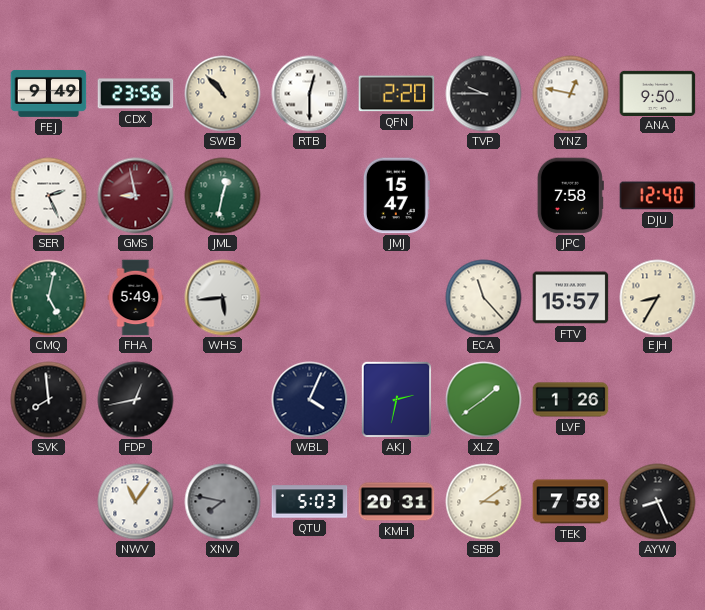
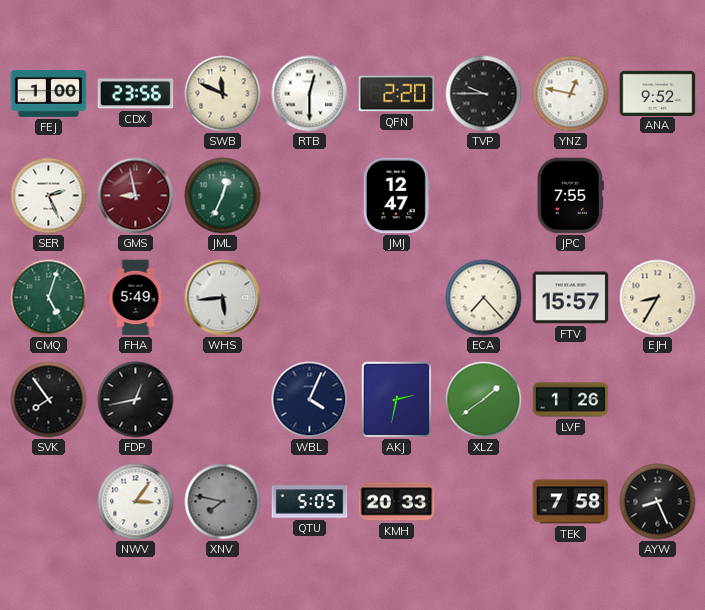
FEJ: 9:49 -> 1:00 (49, 93)
SWB: 10:53 -> 11:49 (223, 94)
ANA: 9:50 -> 9:52 (658, 93)
JML: 12:32 -> 12:34 (223, 196)
JMJ: 15:47 -> 12:47 (396, 196)
JPC: 7:58 -> 7:55 (570, 196)
DJU: 12:40 -> none (658, 196)
CMQ: 5:02 -> 5:03 (49, 298)
ECA: 11:23 -> 7:23 (484, 298)
SVK: 7:59 -> 7:54 (49, 400)
NWV: 11:06 -> 3:06 (136, 502)
QTU: 5:03 -> 5:05 (310, 502)
KMH: 20:31 -> 20:33 (397, 502)
SBB: 3:09 -> none (484, 502)
